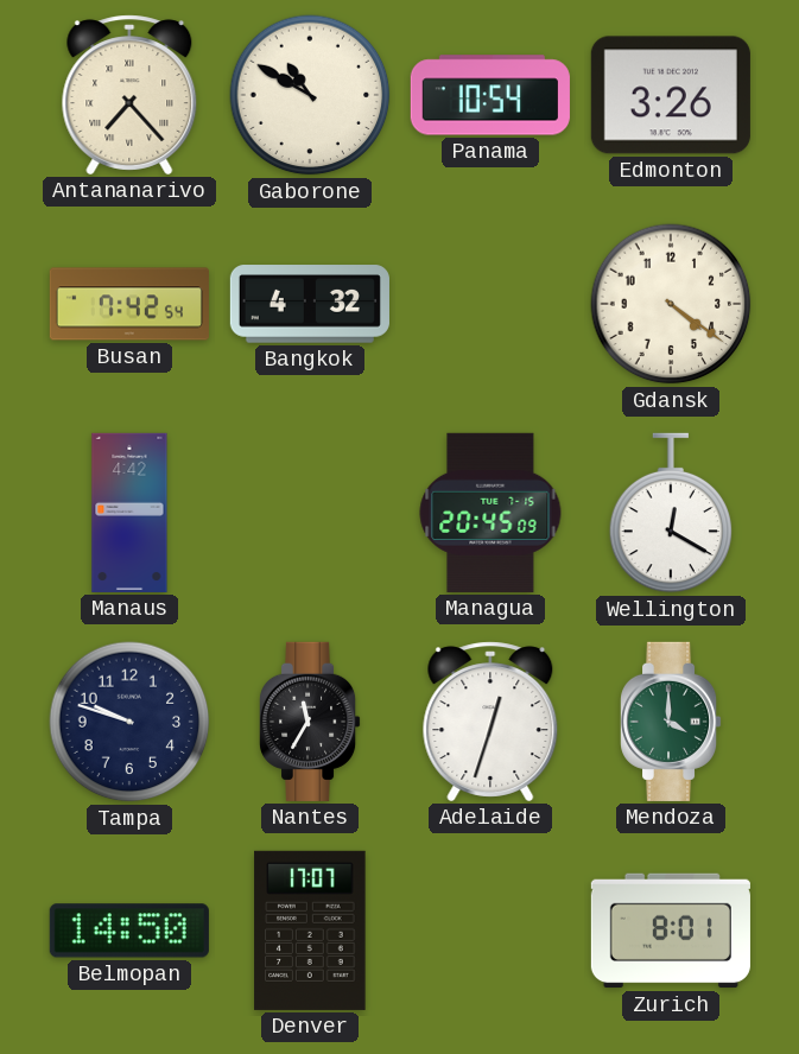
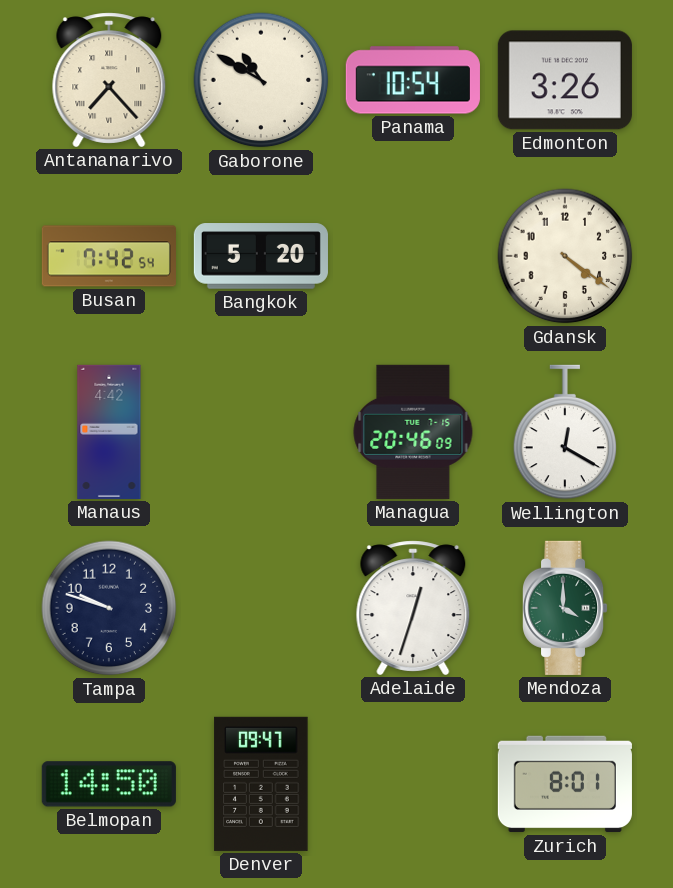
Bangkok: 4:32 -> 5:20 (261, 256)
Managua: 20:45 -> 20:46 (413, 432)
Nantes: 11:35 -> none (311, 722)
Denver: 17:07 -> 09:47 (261, 784)
